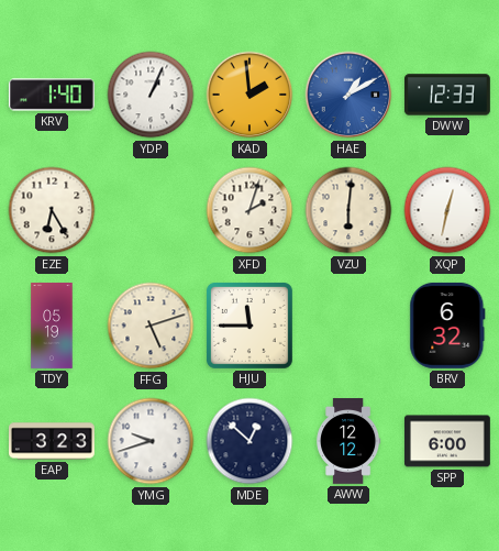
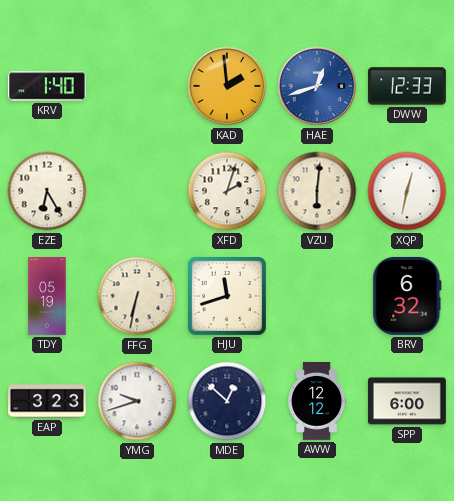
YDP: 1:04 -> none (151, 95)
HAE: 1:10 -> 12:42 (317, 86)
FFG: 5:12 -> 6:32 (137, 296)
HJU: 11:45 -> 11:42 (227, 296)
